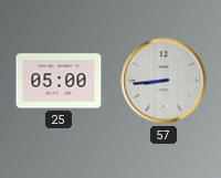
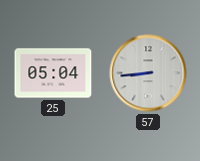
25: 05:00 -> 05:04 (53, 73)
